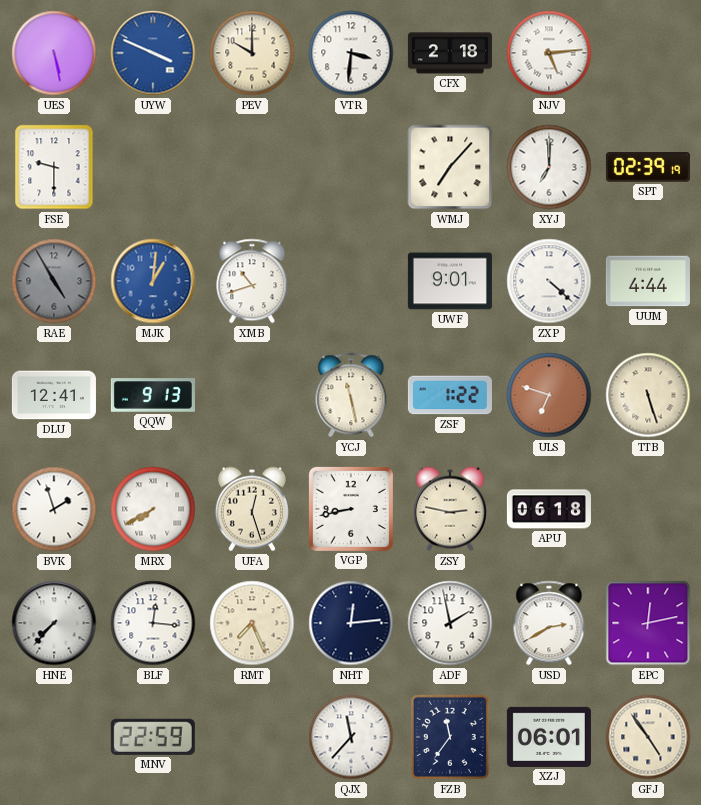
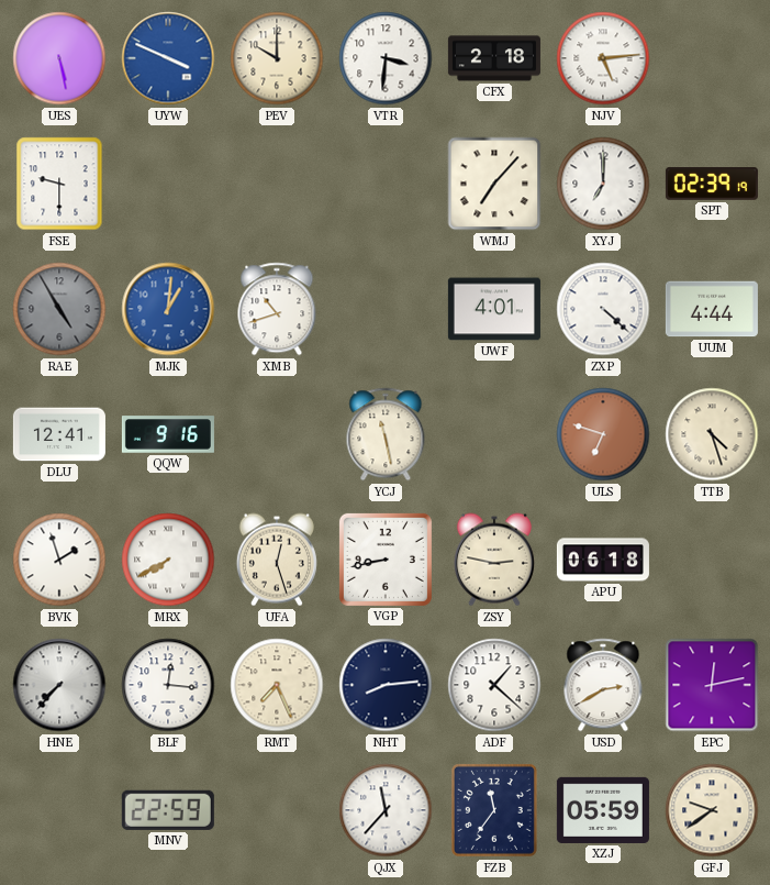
UWF: 9:01 -> 4:01 (494, 309)
QQW: 9:13 -> 9:16 (168, 434)
ZSF: 1:22 -> none (450, 395)
TTB: 5:27 -> 4:27 (712, 434)
NHT: 12:14 -> 8:14 (386, 685)
ADF: 1:58 -> 1:22 (494, 685)
XZJ: 06:01 -> 05:59 (603, 810)
GFJ: 4:54 -> 9:39 (712, 810)
